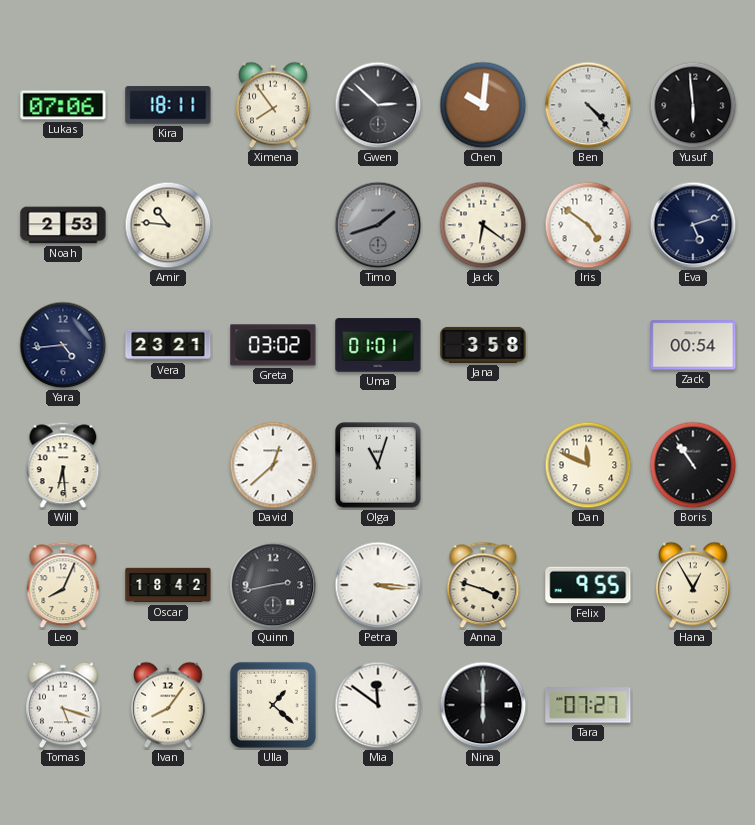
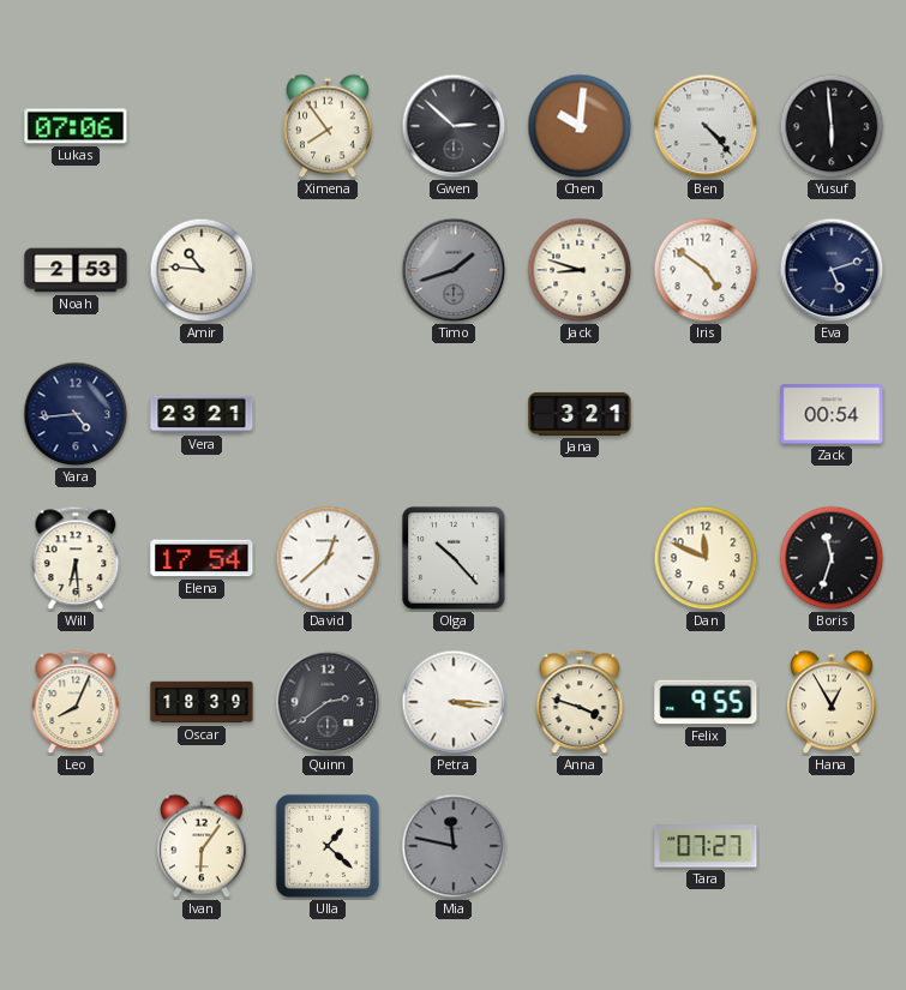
Kira: 18:11 -> none (168, 105)
Jack: 6:21 -> 8:48 (580, 270)
Greta: 03:02 -> none (273, 345)
Uma: 01:01 -> none (378, 345)
Jana: 3:58 -> 3:21 (580, 414)
Elena: none -> 17:54 (202, 558)
Olga: 11:03 -> 10:23 (454, 558)
Boris: 10:54 -> 11:33 (832, 558)
Oscar: 18:42 -> 18:39 (202, 702)
Quinn: 2:43 -> 2:39 (328, 702)
Tomas: 5:18 -> none (64, 705)
Ivan: 8:06 -> 6:06 (203, 846)
Mia: 11:51 -> 11:47 (454, 846)
Mia dial: white -> grey (454, 846)
Nina: 6:00 -> none (483, 705)
